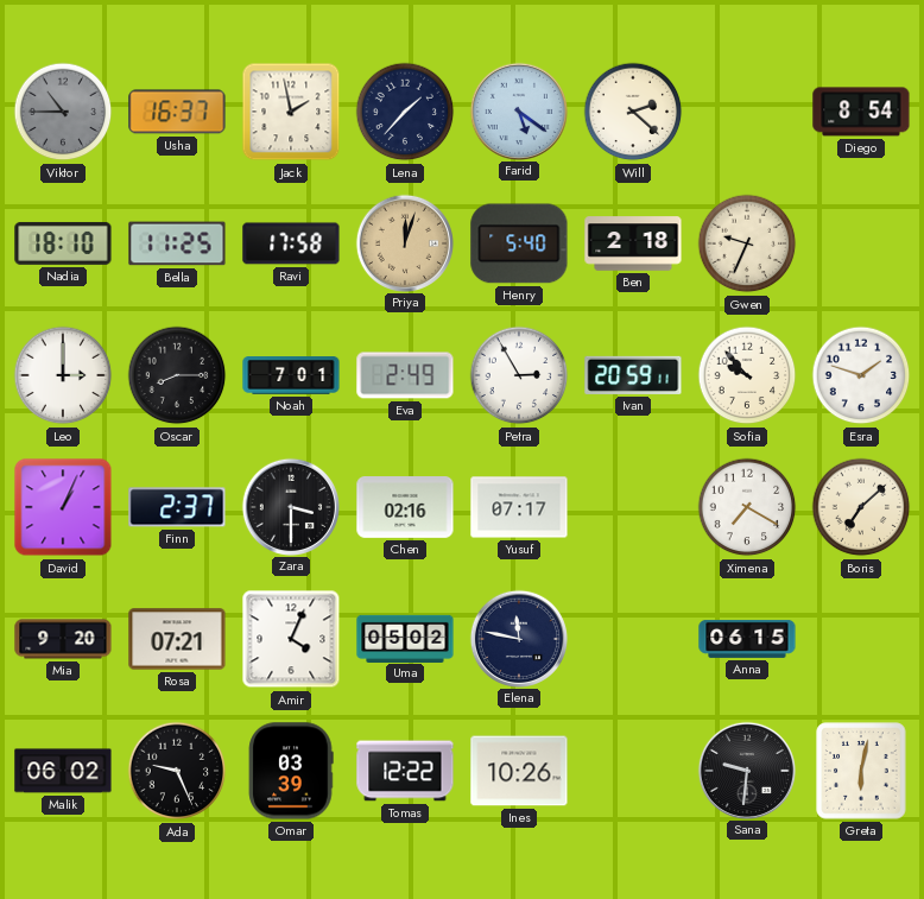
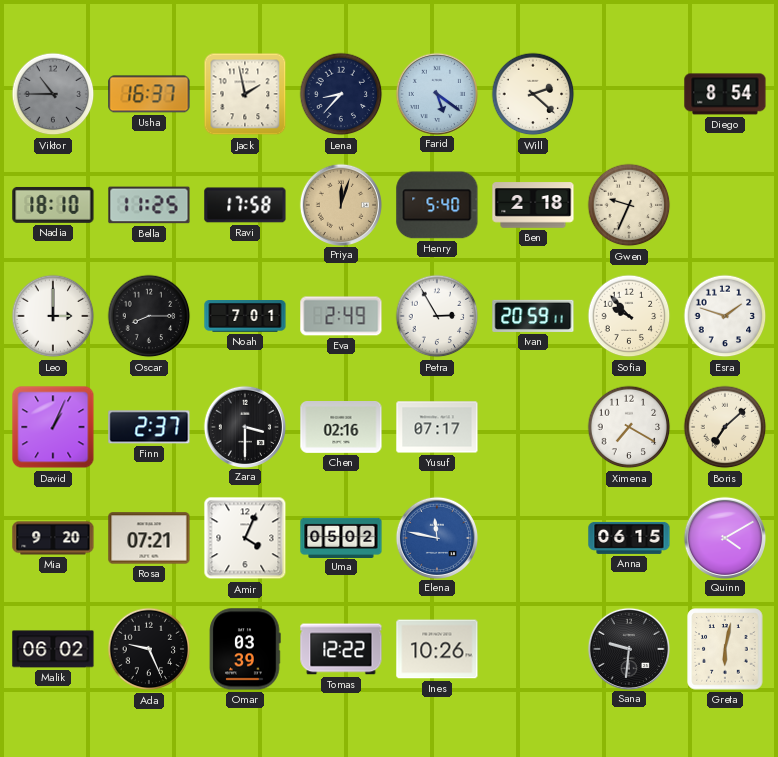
Lena: 1:37 -> 8:37 (341, 94)
Elena dial: navy -> blue (436, 537)
Quinn: none -> 4:10 (724, 537)
